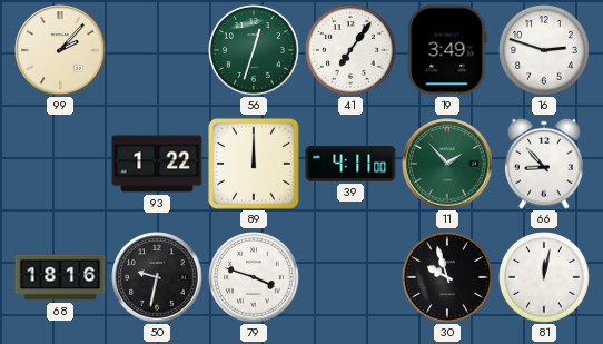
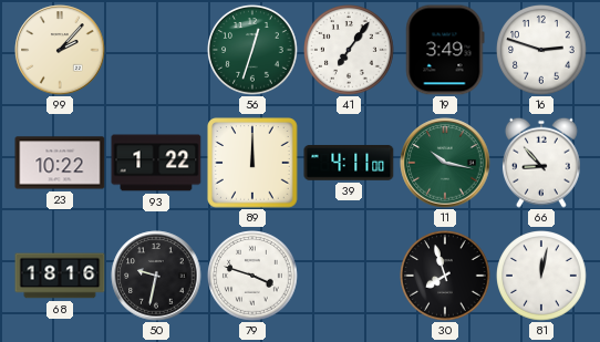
23: none -> 10:22 (60, 163)
11: 1:53 -> 10:17 (445, 163)
30: 9:57 -> 7:57 (445, 276)
